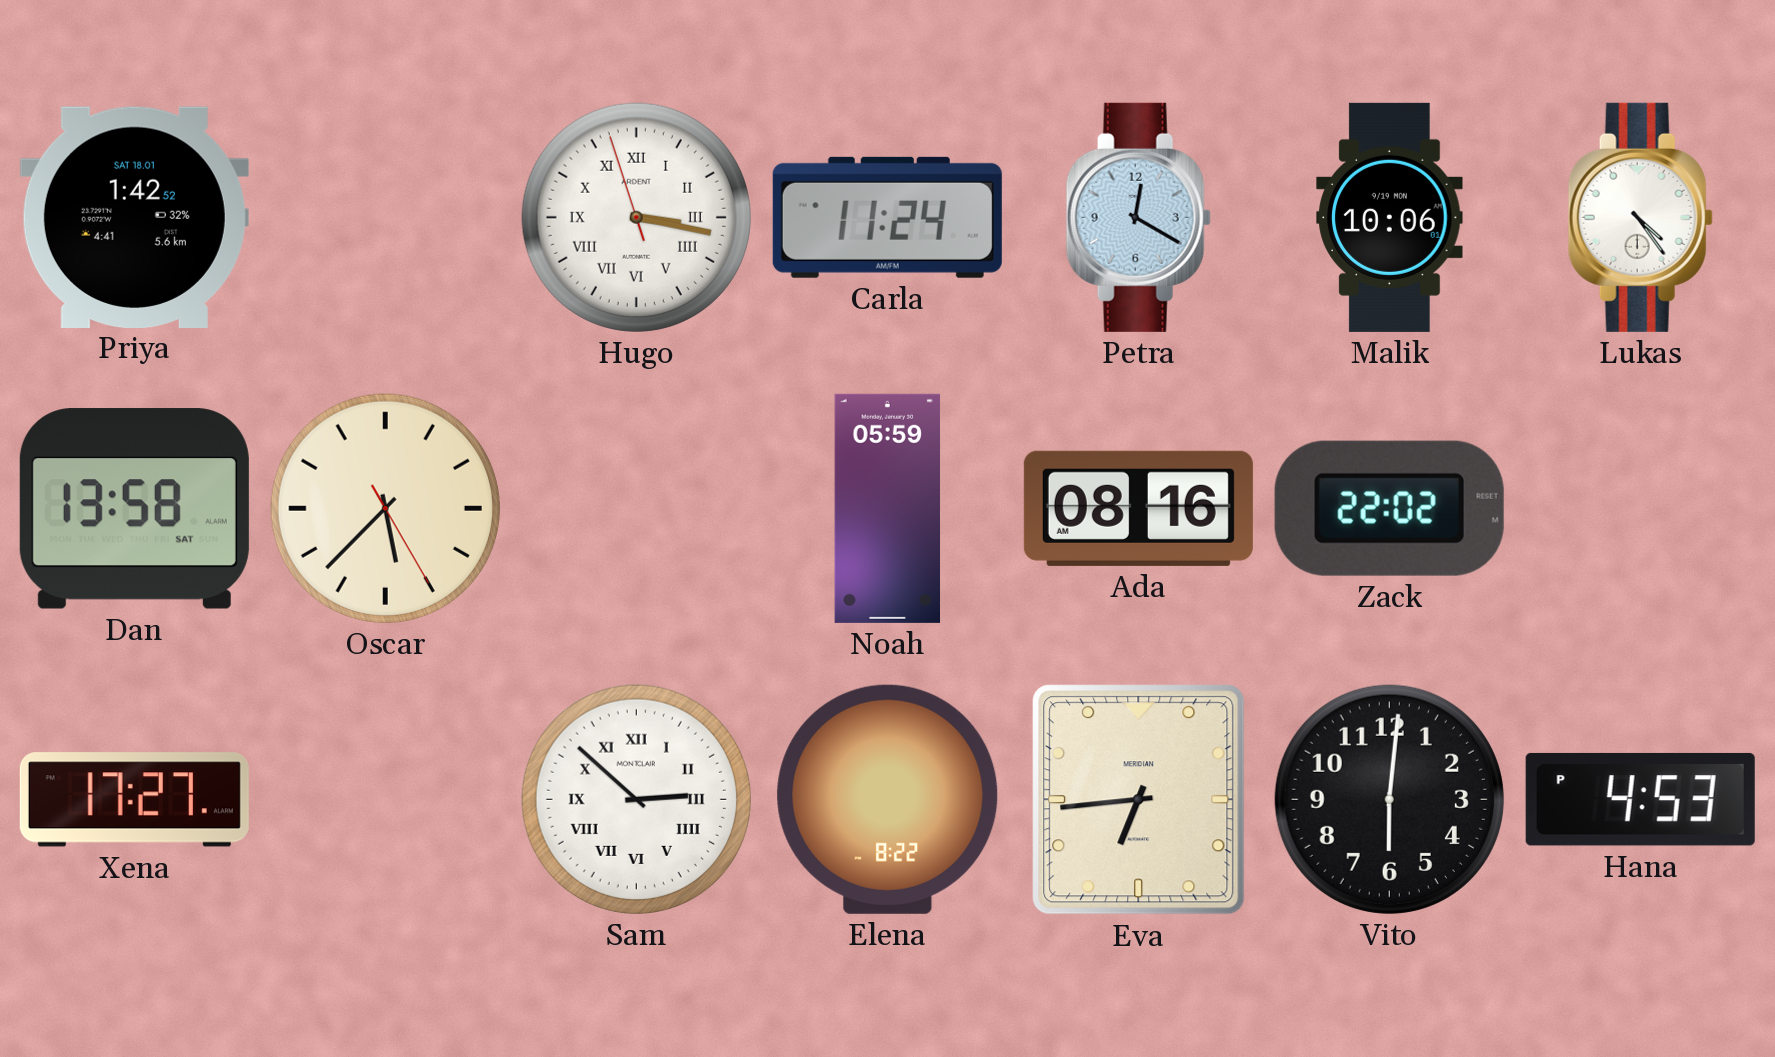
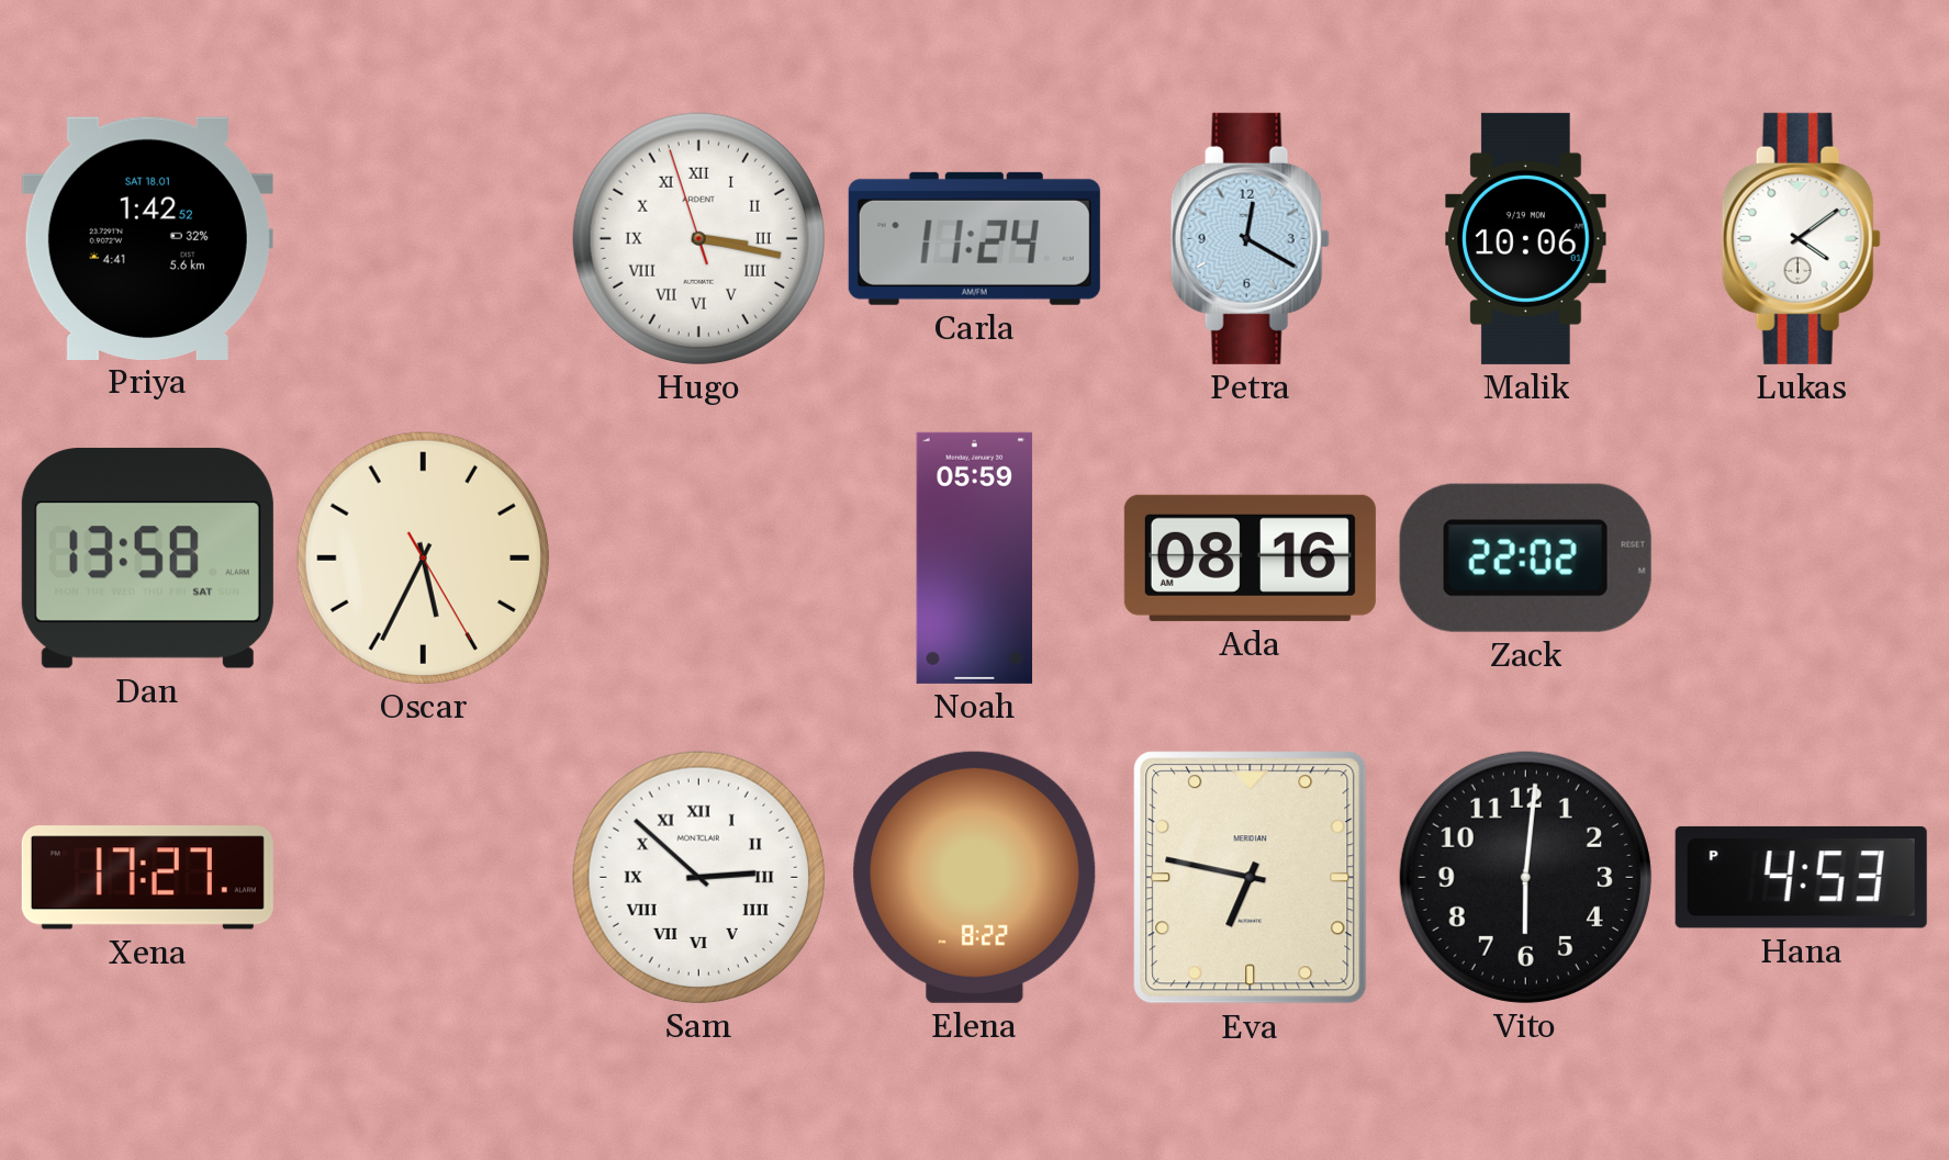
Lukas: 4:24 -> 4:09 (1801, 238)
Oscar: 5:37 -> 5:34 (423, 558)
Eva: 6:44 -> 6:47 (1251, 878)
